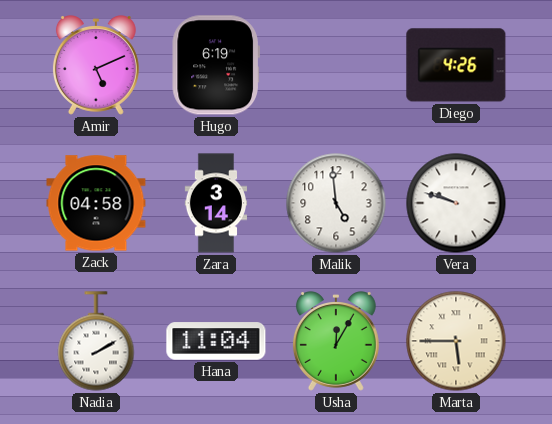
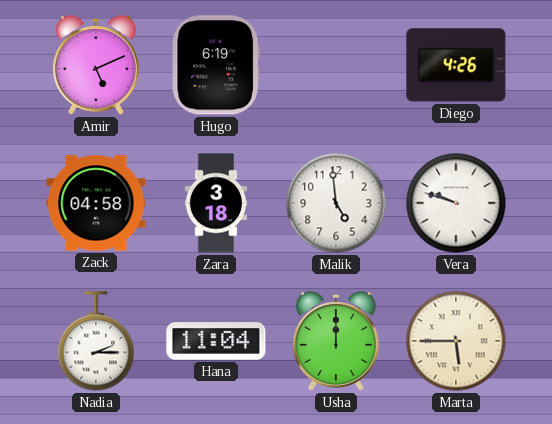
Zara: 3:14 -> 3:18 (216, 203)
Nadia: 2:10 -> 2:15 (96, 341)
Usha: 12:05 -> 12:00 (336, 341)
